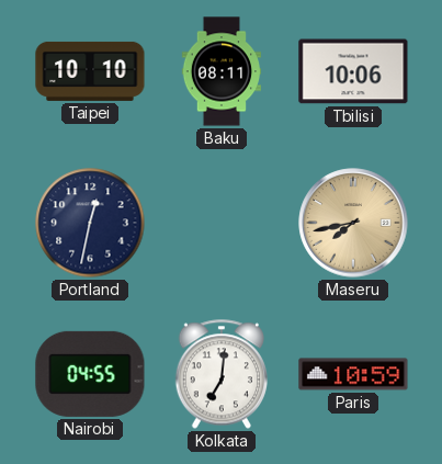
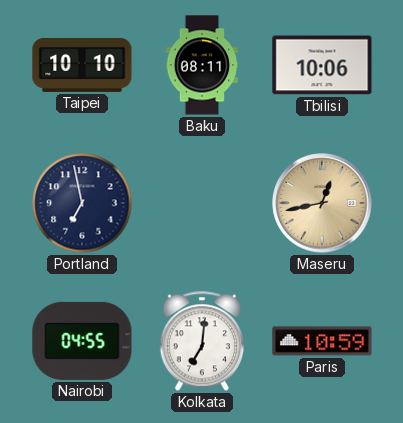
Portland: 12:32 -> 6:58 (82, 203)
Maseru: 7:43 -> 12:43 (322, 203)
